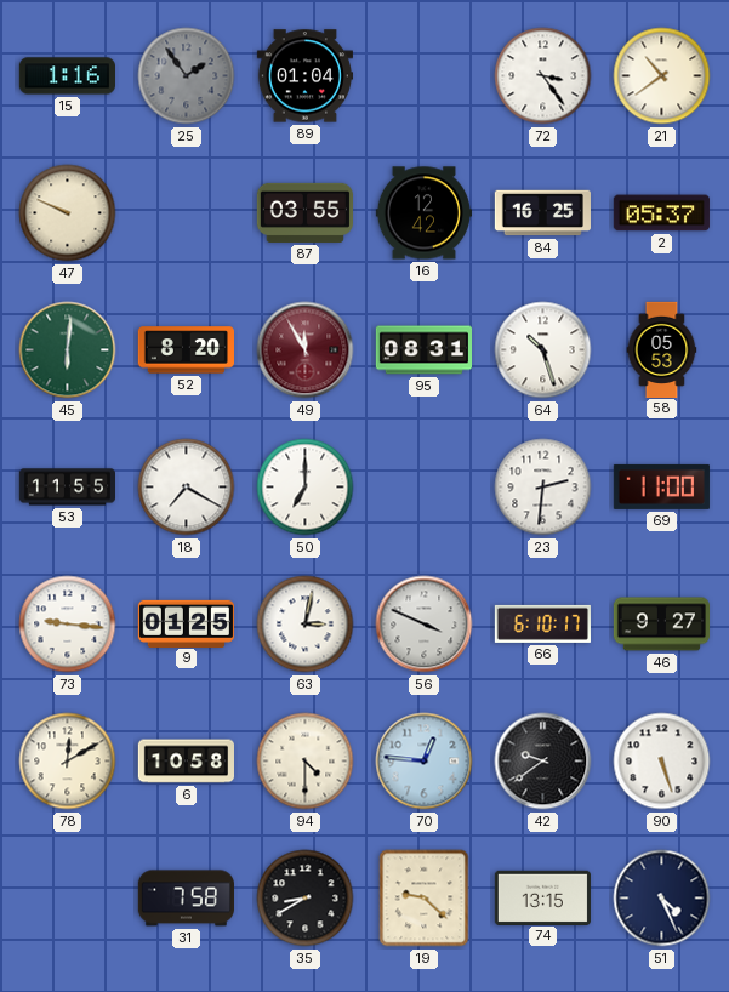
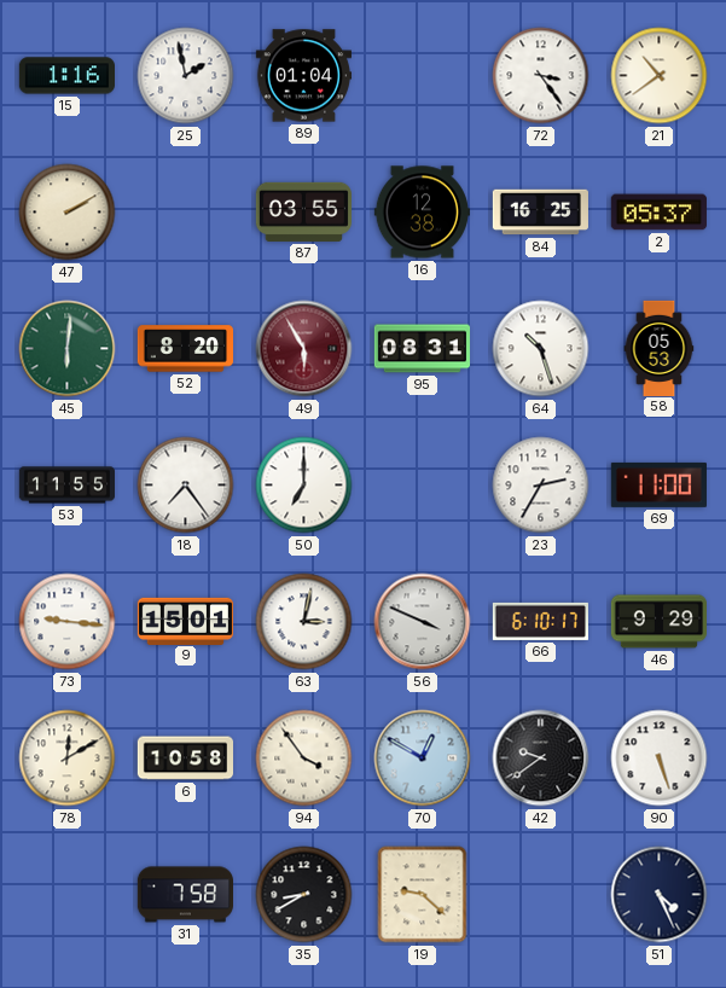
25: 1:54 -> 1:58 (186, 76)
25 dial: grey -> white (186, 76)
47: 9:49 -> 2:10 (68, 213)
16: 12:42 -> 12:38 (422, 213)
49: 11:55 -> 5:55 (304, 349)
18: 7:20 -> 7:24 (186, 486)
23: 2:31 -> 2:35 (541, 486)
9: 01:25 -> 15:01 (185, 621)
46: 9:27 -> 9:29 (658, 622)
94: 4:30 -> 3:54 (304, 759)
70: 12:46 -> 12:50 (423, 759)
74: 13:15 -> none (542, 897)
